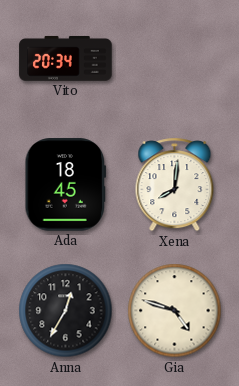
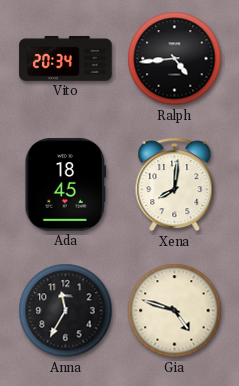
Ralph: none -> 4:44 (175, 59)
Anna: 12:35 -> 11:35 (66, 311)
